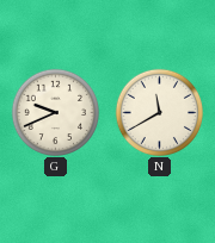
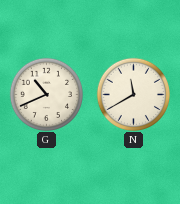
G: 9:41 -> 10:41 (46, 94)
